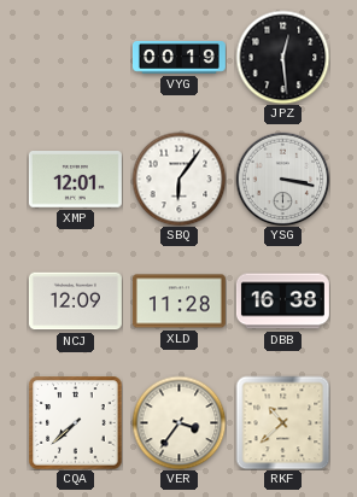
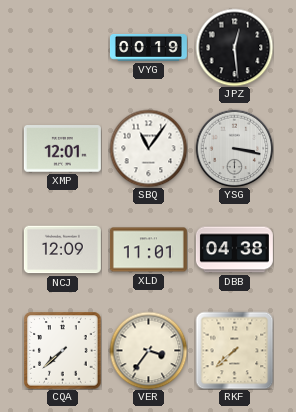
SBQ: 6:06 -> 11:06 (148, 148)
XLD: 11:28 -> 11:01 (148, 250)
DBB: 16:38 -> 04:38 (234, 250)
RKF: 10:38 -> 7:38 (234, 350)
